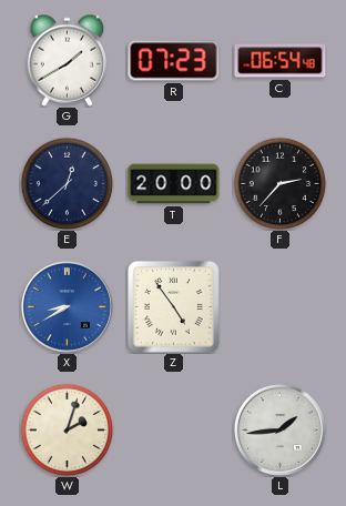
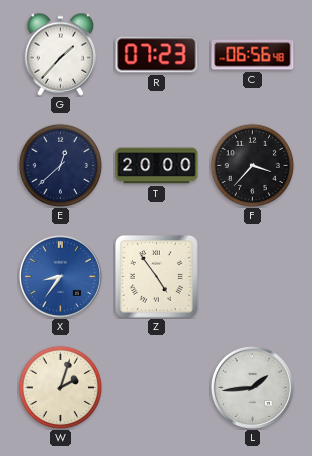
G: 1:40 -> 1:37 (61, 54)
C: 06:54 -> 06:56 (253, 55)
F: 2:37 -> 3:37 (252, 165)
X: 8:40 -> 8:36 (60, 276)
